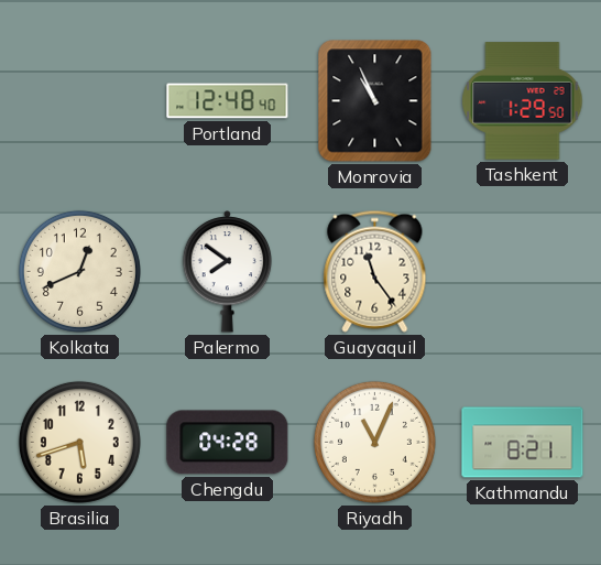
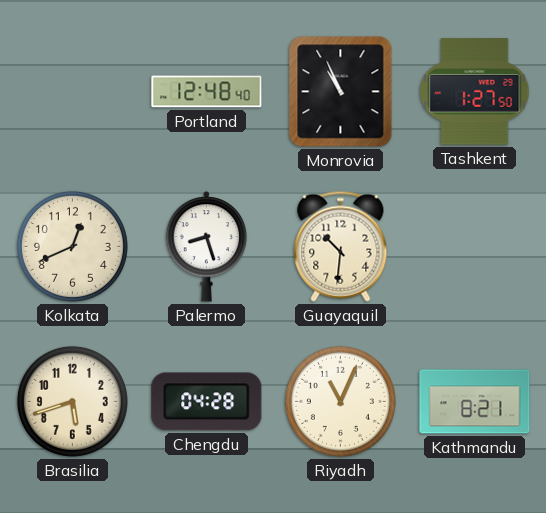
Tashkent: 1:29 -> 1:27 (475, 92)
Palermo: 7:51 -> 8:27 (207, 247)
Guayaquil: 11:24 -> 10:31 (341, 246)
